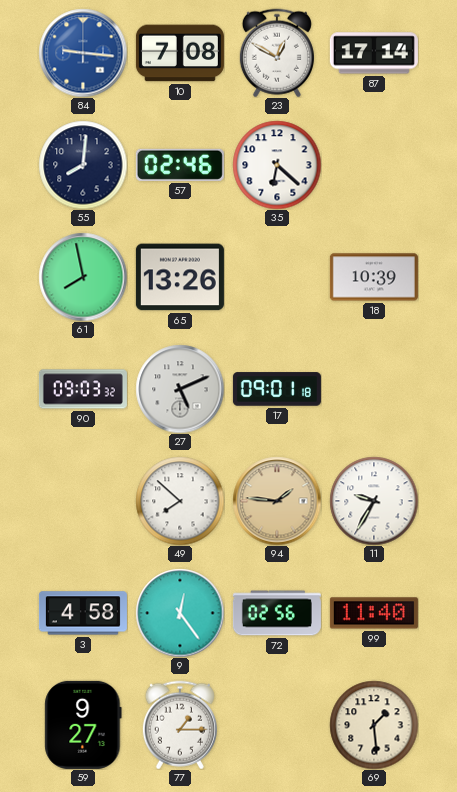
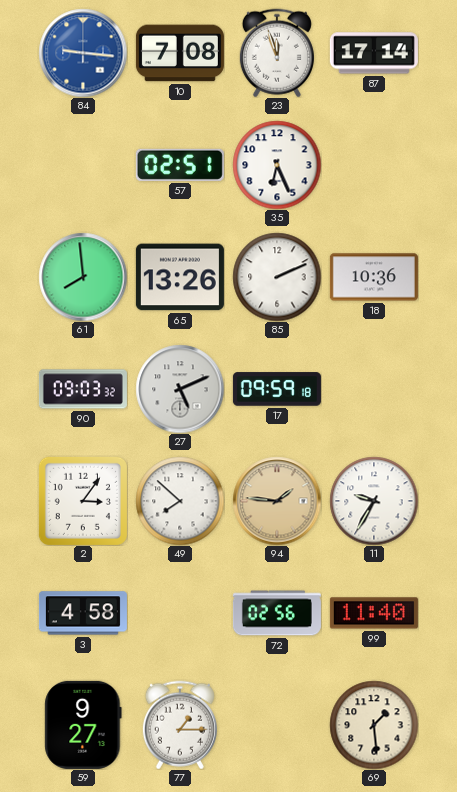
23: 12:50 -> 11:57 (277, 53)
55: 8:01 -> none (83, 165)
57: 02:46 -> 02:51 (180, 165)
35: 6:22 -> 6:26 (277, 165)
61: 7:58 -> 7:59 (83, 277)
85: none -> 2:11 (277, 277)
18: 10:39 -> 10:36 (374, 277)
17: 09:01 -> 09:59 (277, 389)
2: none -> 3:06 (83, 501)
9: 12:24 -> none (180, 613)
